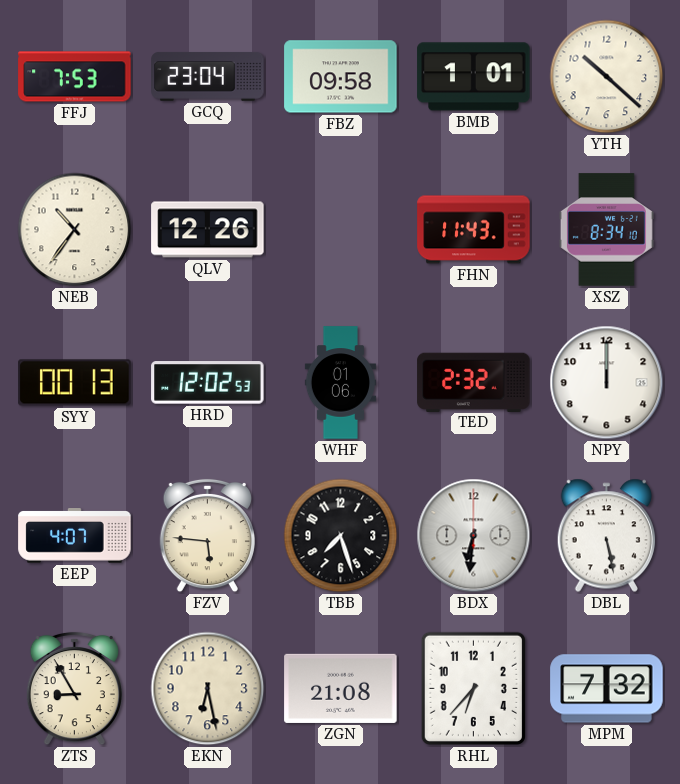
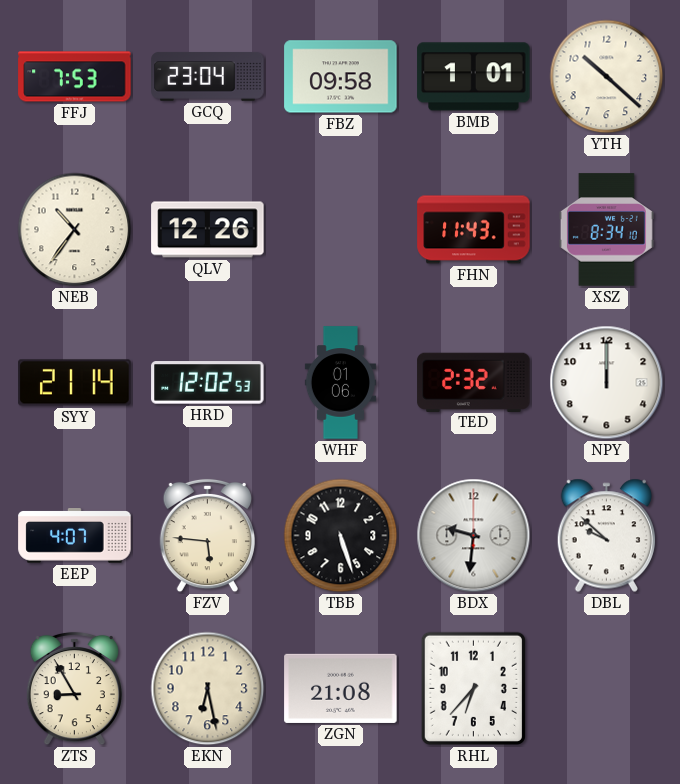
SYY: 00:13 -> 21:14 (75, 383)
TBB: 7:27 -> 5:27 (341, 536)
BDX: 6:31 -> 9:31 (474, 536)
DBL: 5:28 -> 9:52 (606, 536)
MPM: 7:32 -> none (607, 689)
